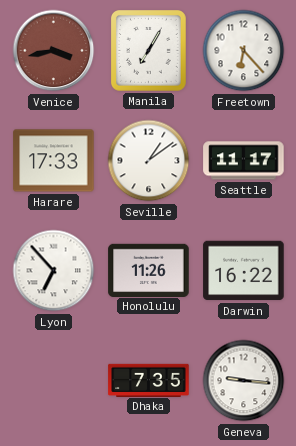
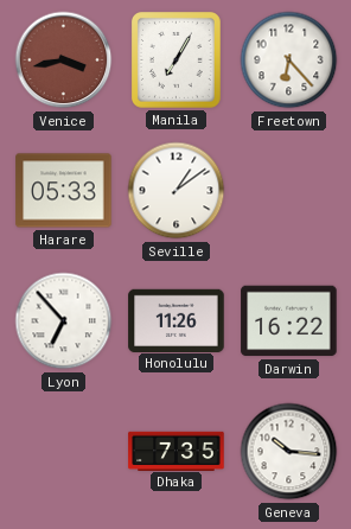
Harare: 17:33 -> 05:33 (64, 191)
Seattle: 11:17 -> none (244, 161)
Geneva: 9:16 -> 10:16 (289, 452)
